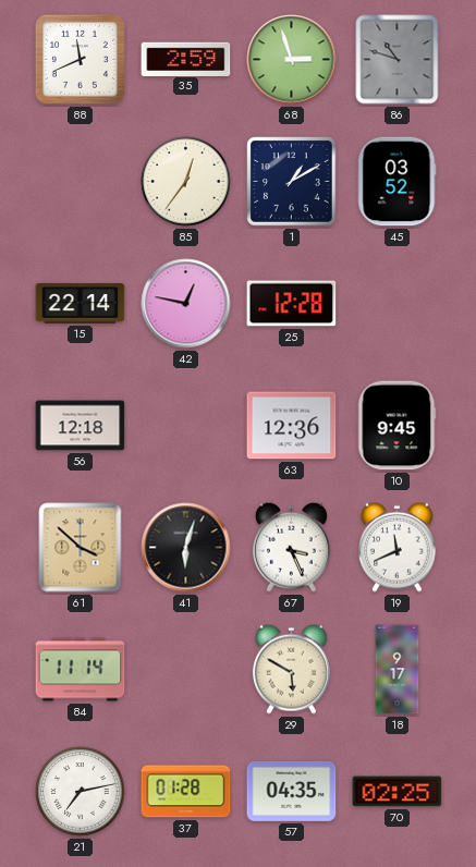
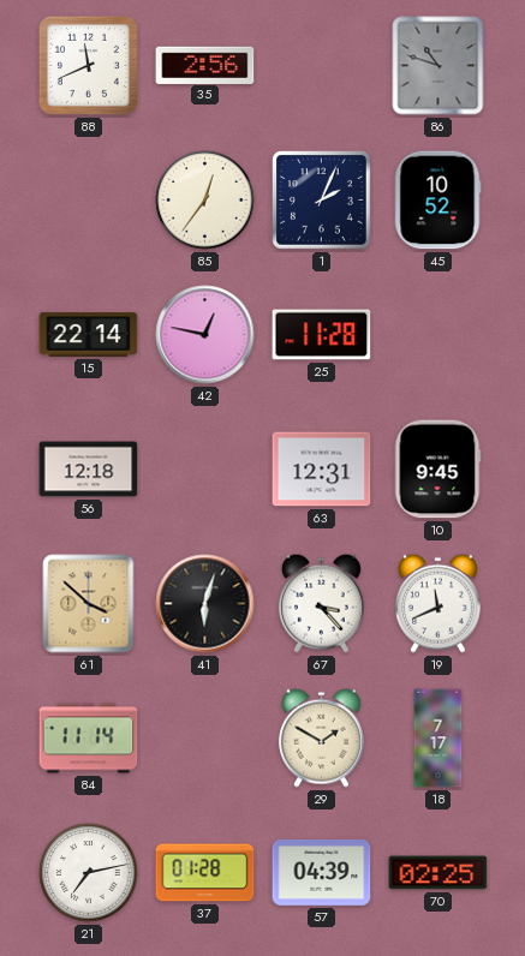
35: 2:59 -> 2:56 (205, 65)
68: 2:57 -> none (292, 60)
1: 1:10 -> 2:04 (322, 201)
45: 03:52 -> 10:52 (437, 201)
25: 12:28 -> 11:28 (322, 335)
63: 12:36 -> 12:31 (322, 470)
67: 3:26 -> 3:23 (322, 603)
29: 5:50 -> 1:50 (322, 737)
18: 9:17 -> 7:17 (439, 739)
57: 04:35 -> 04:39 (322, 872)
